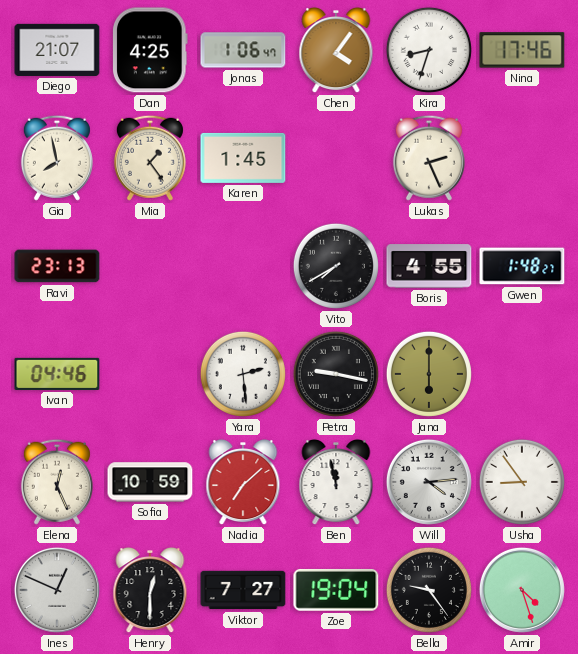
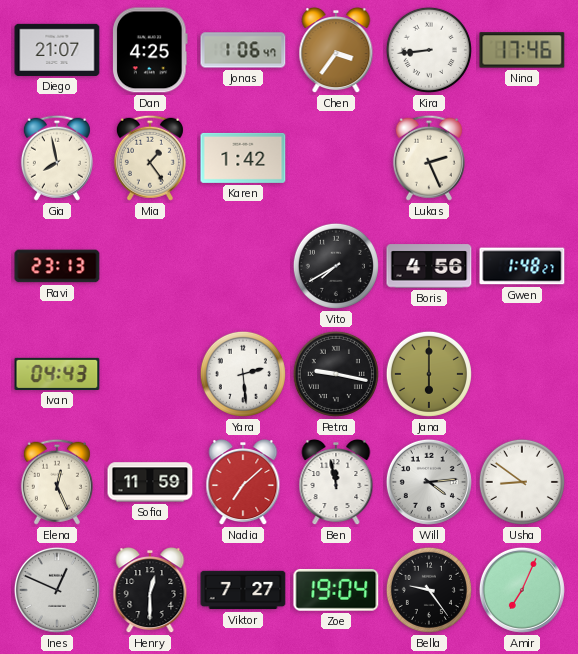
Chen: 4:06 -> 3:36 (336, 51)
Kira: 8:33 -> 8:44 (429, 50)
Karen: 1:45 -> 1:42 (243, 158)
Boris: 4:55 -> 4:56 (429, 266)
Ivan: 04:46 -> 04:43 (57, 374)
Sofia: 10:59 -> 11:59 (150, 482)
Usha: 8:54 -> 8:51 (522, 482)
Amir: 4:27 -> 7:04 (522, 590)
